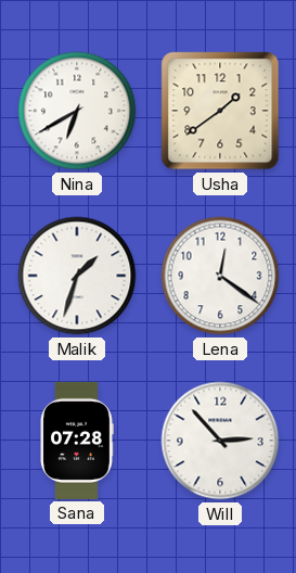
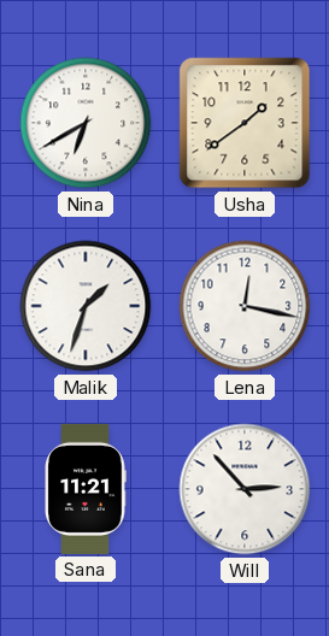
Lena: 12:21 -> 12:17 (245, 306)
Sana: 07:28 -> 11:21 (86, 489)
